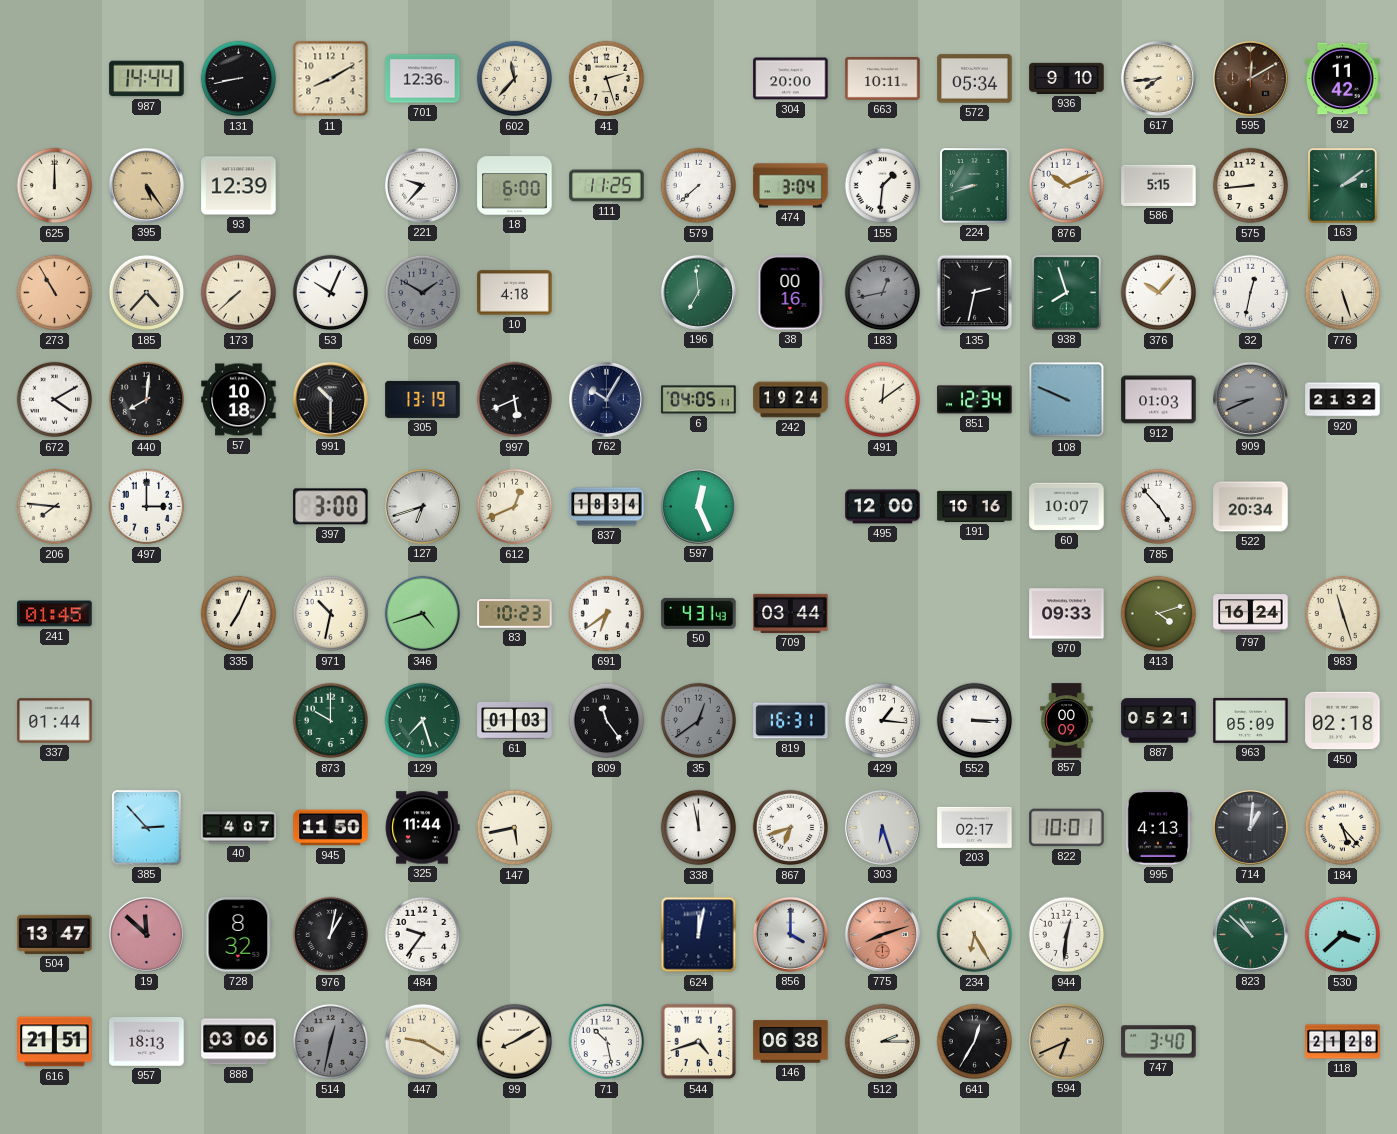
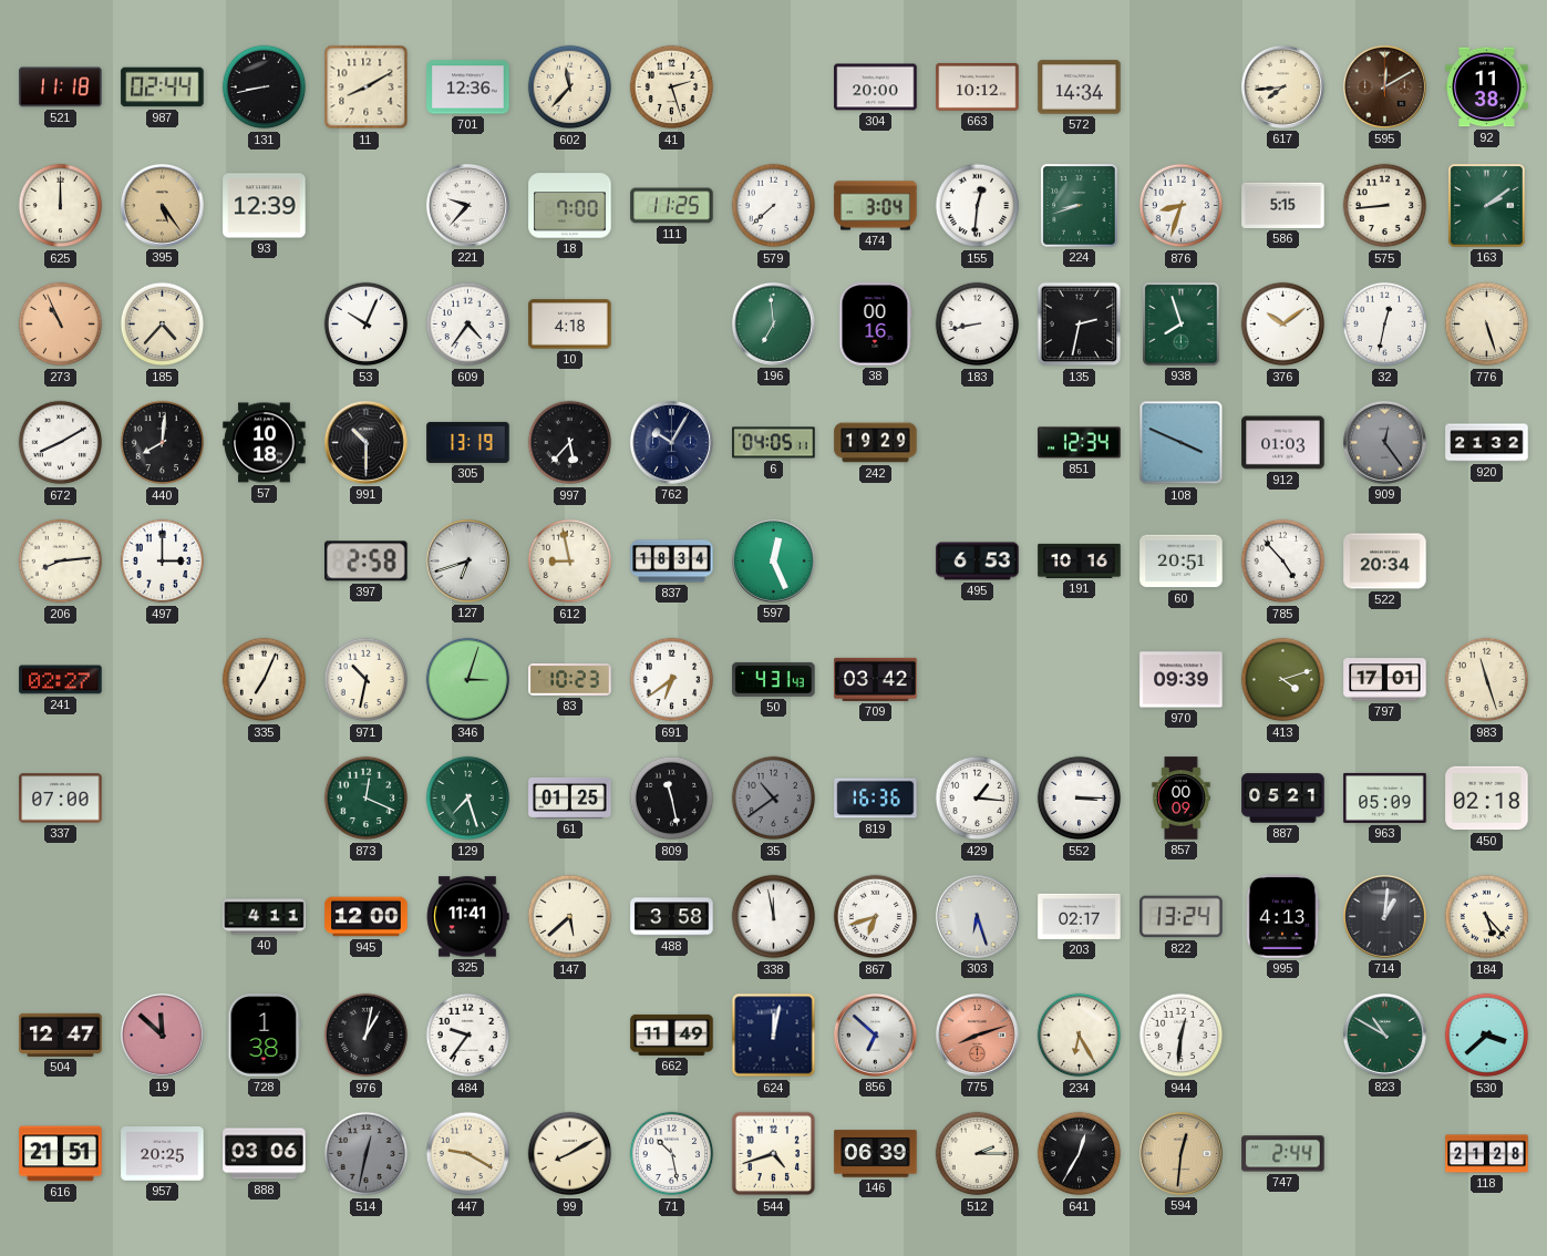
521: none -> 11:18 (61, 87)
987: 14:44 -> 02:44 (163, 87)
663: 10:11 -> 10:12 (978, 86)
572: 05:34 -> 14:34 (1080, 87)
936: 9:10 -> none (1067, 78)
92: 11:42 -> 11:38 (1487, 87)
18: 6:00 -> 7:00 (570, 206)
155: 1:31 -> 12:31 (978, 206)
876: 10:11 -> 8:33 (1182, 206)
273: 10:55 -> 10:56 (61, 325)
173: 7:38 -> none (239, 293)
609: 1:50 -> 4:36 (468, 325)
609 dial: grey -> white (468, 325)
183: 12:43 -> 8:43 (978, 325)
183 dial: grey -> white (978, 325)
376: 10:07 -> 10:09 (1283, 325)
672: 4:10 -> 8:10 (61, 443)
997: 5:41 -> 5:37 (570, 443)
242: 19:24 -> 19:29 (876, 443)
491: 12:09 -> none (883, 400)
108: 9:49 -> 3:49 (1182, 443)
909: 8:41 -> 12:24 (1384, 442)
206: 7:46 -> 8:14 (61, 562)
397: 3:00 -> 2:58 (367, 562)
612: 12:41 -> 8:58 (570, 562)
495: 12:00 -> 6:53 (978, 562)
60: 10:07 -> 20:51 (1182, 562)
241: 01:45 -> 02:27 (61, 680)
346: 4:42 -> 3:03 (468, 680)
709: 03:44 -> 03:42 (876, 679)
970: 09:33 -> 09:39 (1182, 680)
797: 16:24 -> 17:01 (1385, 680)
337: 01:44 -> 07:00 (61, 799)
873: 10:00 -> 12:19 (367, 799)
61: 01:03 -> 01:25 (570, 797)
809: 11:24 -> 11:28 (672, 799)
35: 12:39 -> 10:39 (774, 799)
819: 16:31 -> 16:36 (876, 799)
385: 2:53 -> none (147, 828)
40: 4:07 -> 4:11 (265, 917)
945: 11:50 -> 12:00 (367, 917)
325: 11:44 -> 11:41 (467, 917)
147: 5:43 -> 5:38 (570, 917)
488: none -> 3:58 (672, 917)
822: 10:01 -> 13:24 (1182, 917)
504: 13:47 -> 12:47 (61, 1034)
728: 8:32 -> 1:38 (264, 1036)
662: none -> 11:49 (672, 1034)
856: 4:00 -> 6:52 (875, 1034)
823: 10:52 -> 10:50 (1384, 1034)
957: 18:13 -> 20:25 (163, 1154)
146: 06:38 -> 06:39 (876, 1154)
594: 6:41 -> 12:31 (1180, 1153)
747: 3:40 -> 2:44 (1283, 1154)
